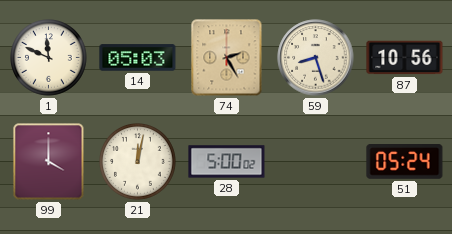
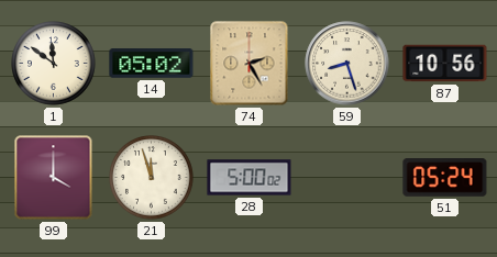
1: 11:49 -> 11:51 (54, 64)
14: 05:03 -> 05:02 (152, 64)
21: 12:02 -> 11:57 (152, 178)
